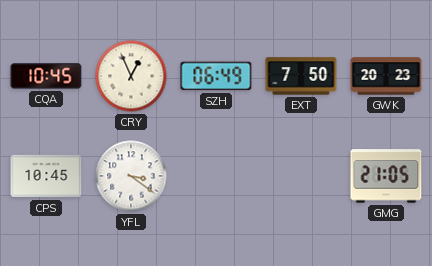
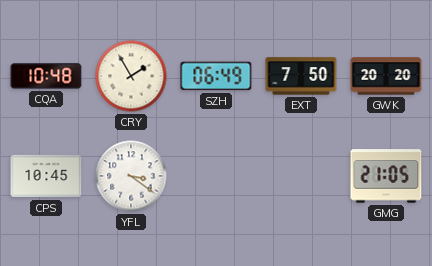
CQA: 10:45 -> 10:48 (46, 76)
CRY: 12:56 -> 1:55 (131, 76)
GWK: 20:23 -> 20:20 (386, 76)
